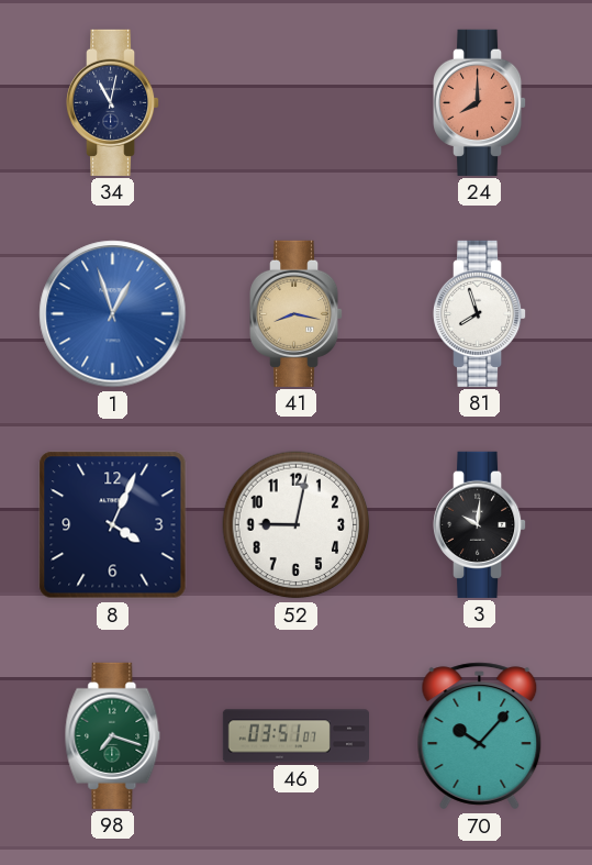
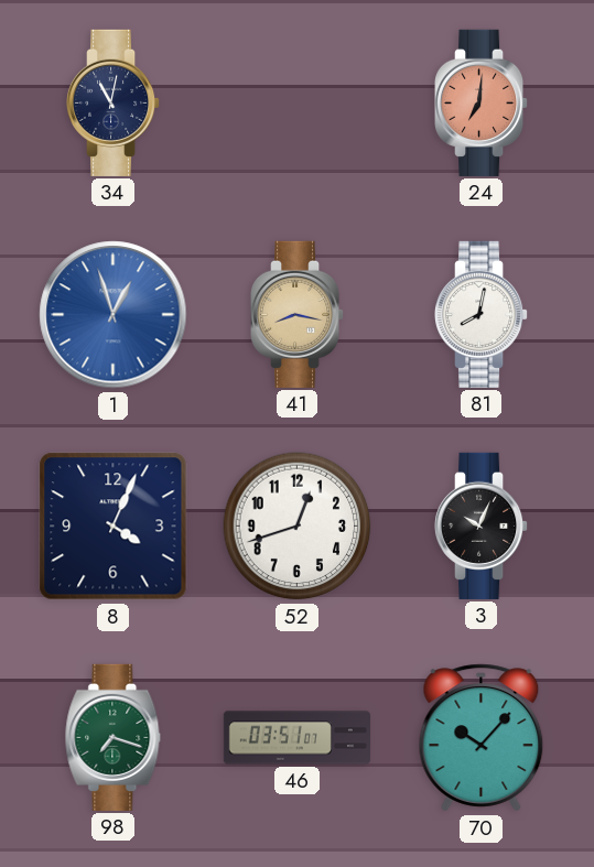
24: 8:00 -> 7:01 (483, 102)
81: 7:57 -> 8:02 (483, 314)
52: 9:02 -> 12:42 (298, 527)
3: 10:01 -> 10:04 (483, 525)
